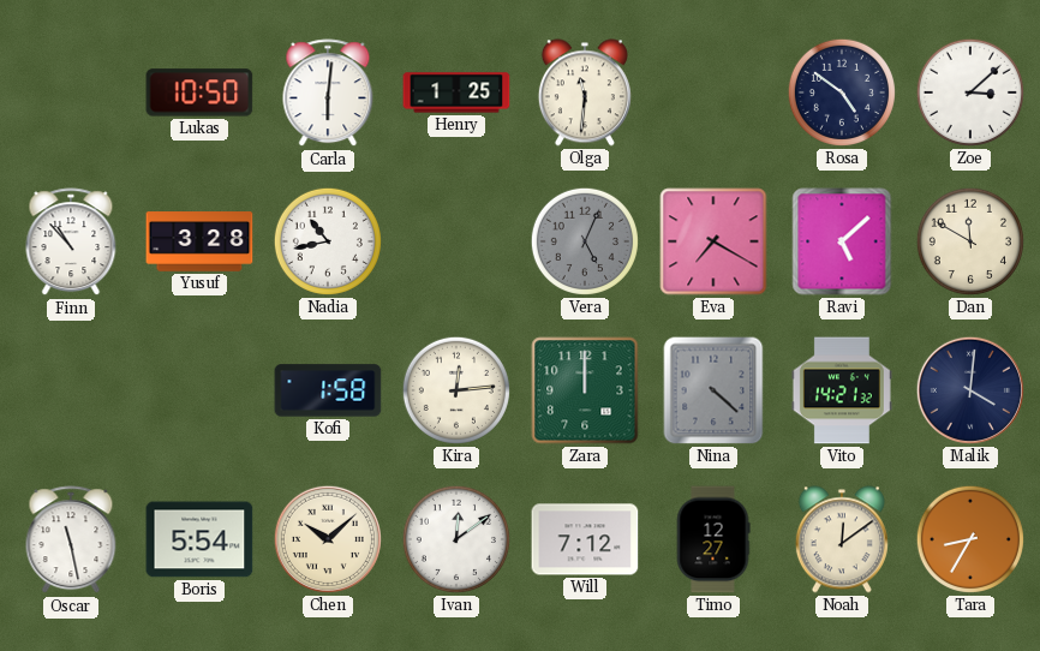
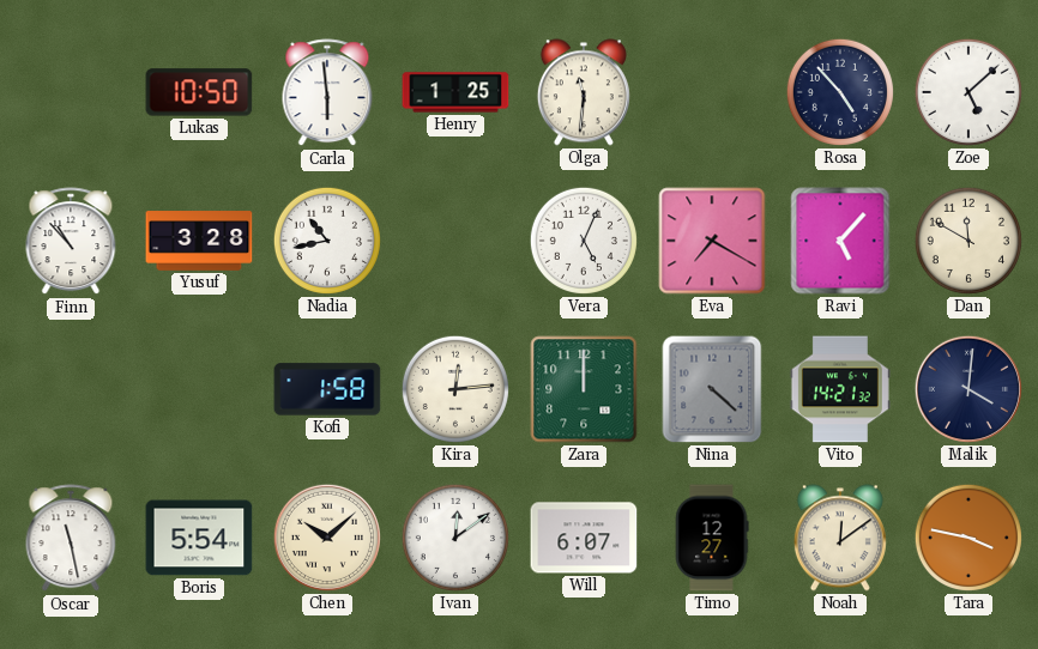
Carla: 6:01 -> 5:59 (327, 93)
Rosa: 4:51 -> 4:53 (840, 92)
Zoe: 3:08 -> 5:08 (968, 92)
Vera dial: grey -> white (584, 241)
Ravi: 5:08 -> 5:07 (840, 241)
Will: 7:12 -> 6:07 (584, 538)
Tara: 8:35 -> 3:47 (968, 538)
